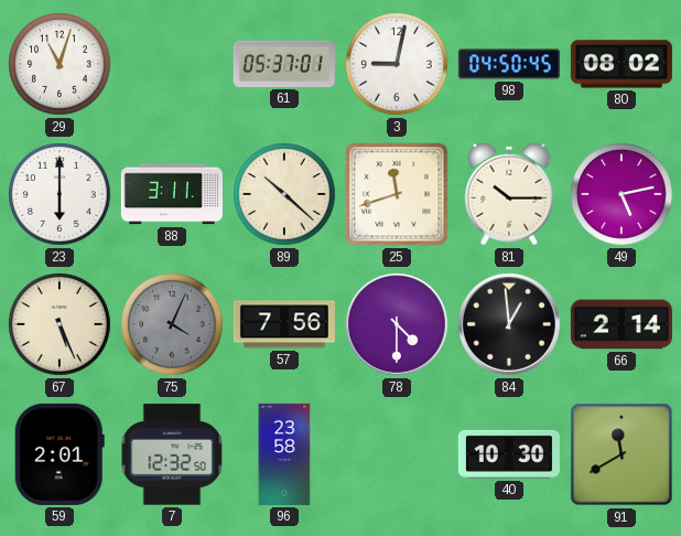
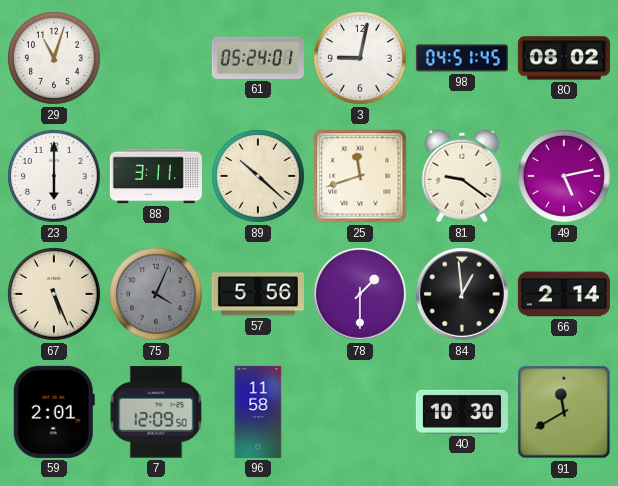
61: 05:37 -> 05:24 (258, 58)
98: 04:50 -> 04:51 (462, 58)
81: 10:15 -> 9:21 (462, 176)
57: 7:56 -> 5:56 (258, 294)
78: 4:30 -> 1:30 (360, 294)
7: 12:32 -> 12:09 (156, 412)
96: 23:58 -> 11:58 (258, 412)
